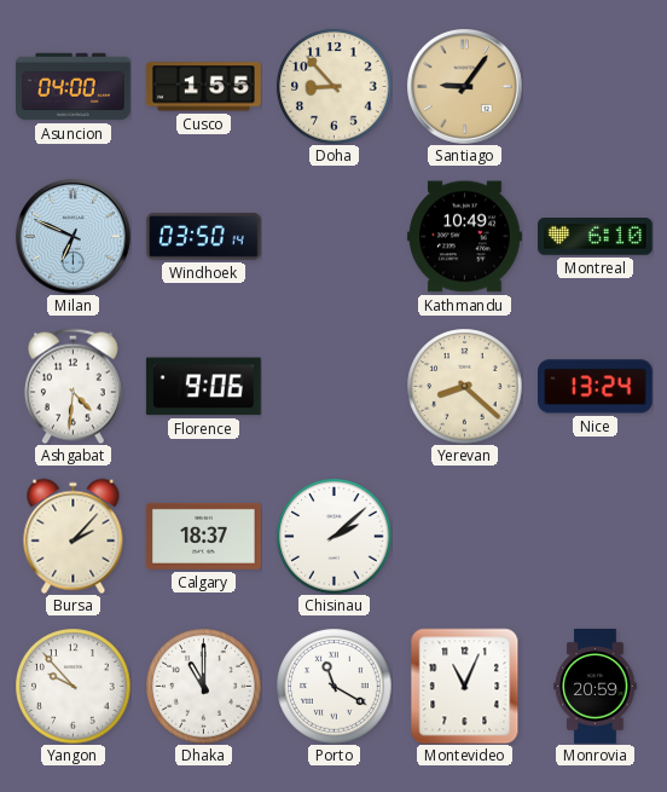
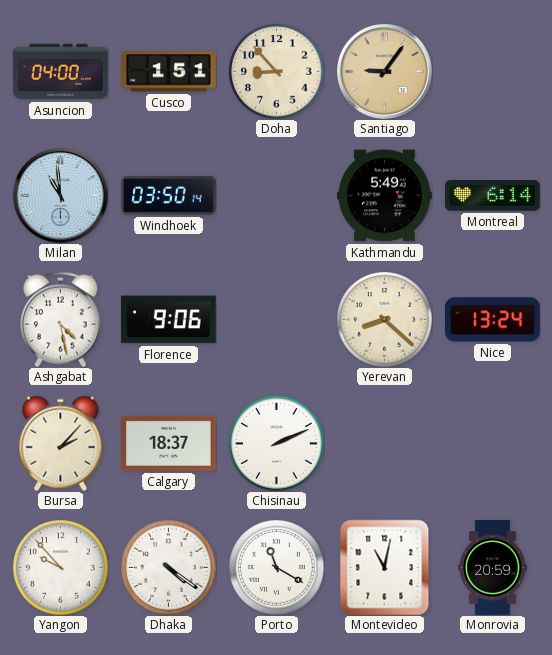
Cusco: 1:55 -> 1:51 (169, 72)
Milan: 6:49 -> 10:59 (61, 196)
Kathmandu: 10:49 -> 5:49 (385, 196)
Montreal: 6:10 -> 6:14 (493, 196)
Ashgabat: 4:31 -> 4:28 (60, 319)
Chisinau: 2:08 -> 2:11 (276, 443)
Dhaka: 11:00 -> 4:21 (168, 567)
Montevideo: 11:04 -> 11:02 (385, 567)
